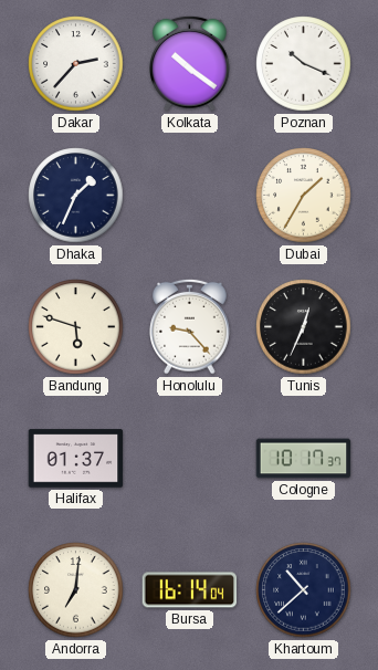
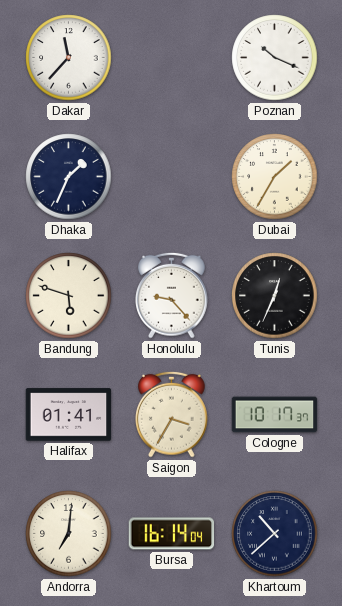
Dakar: 2:37 -> 11:37 (69, 58)
Kolkata: 10:21 -> none (190, 63)
Halifax: 01:37 -> 01:41 (69, 415)
Saigon: none -> 3:35 (172, 414)
